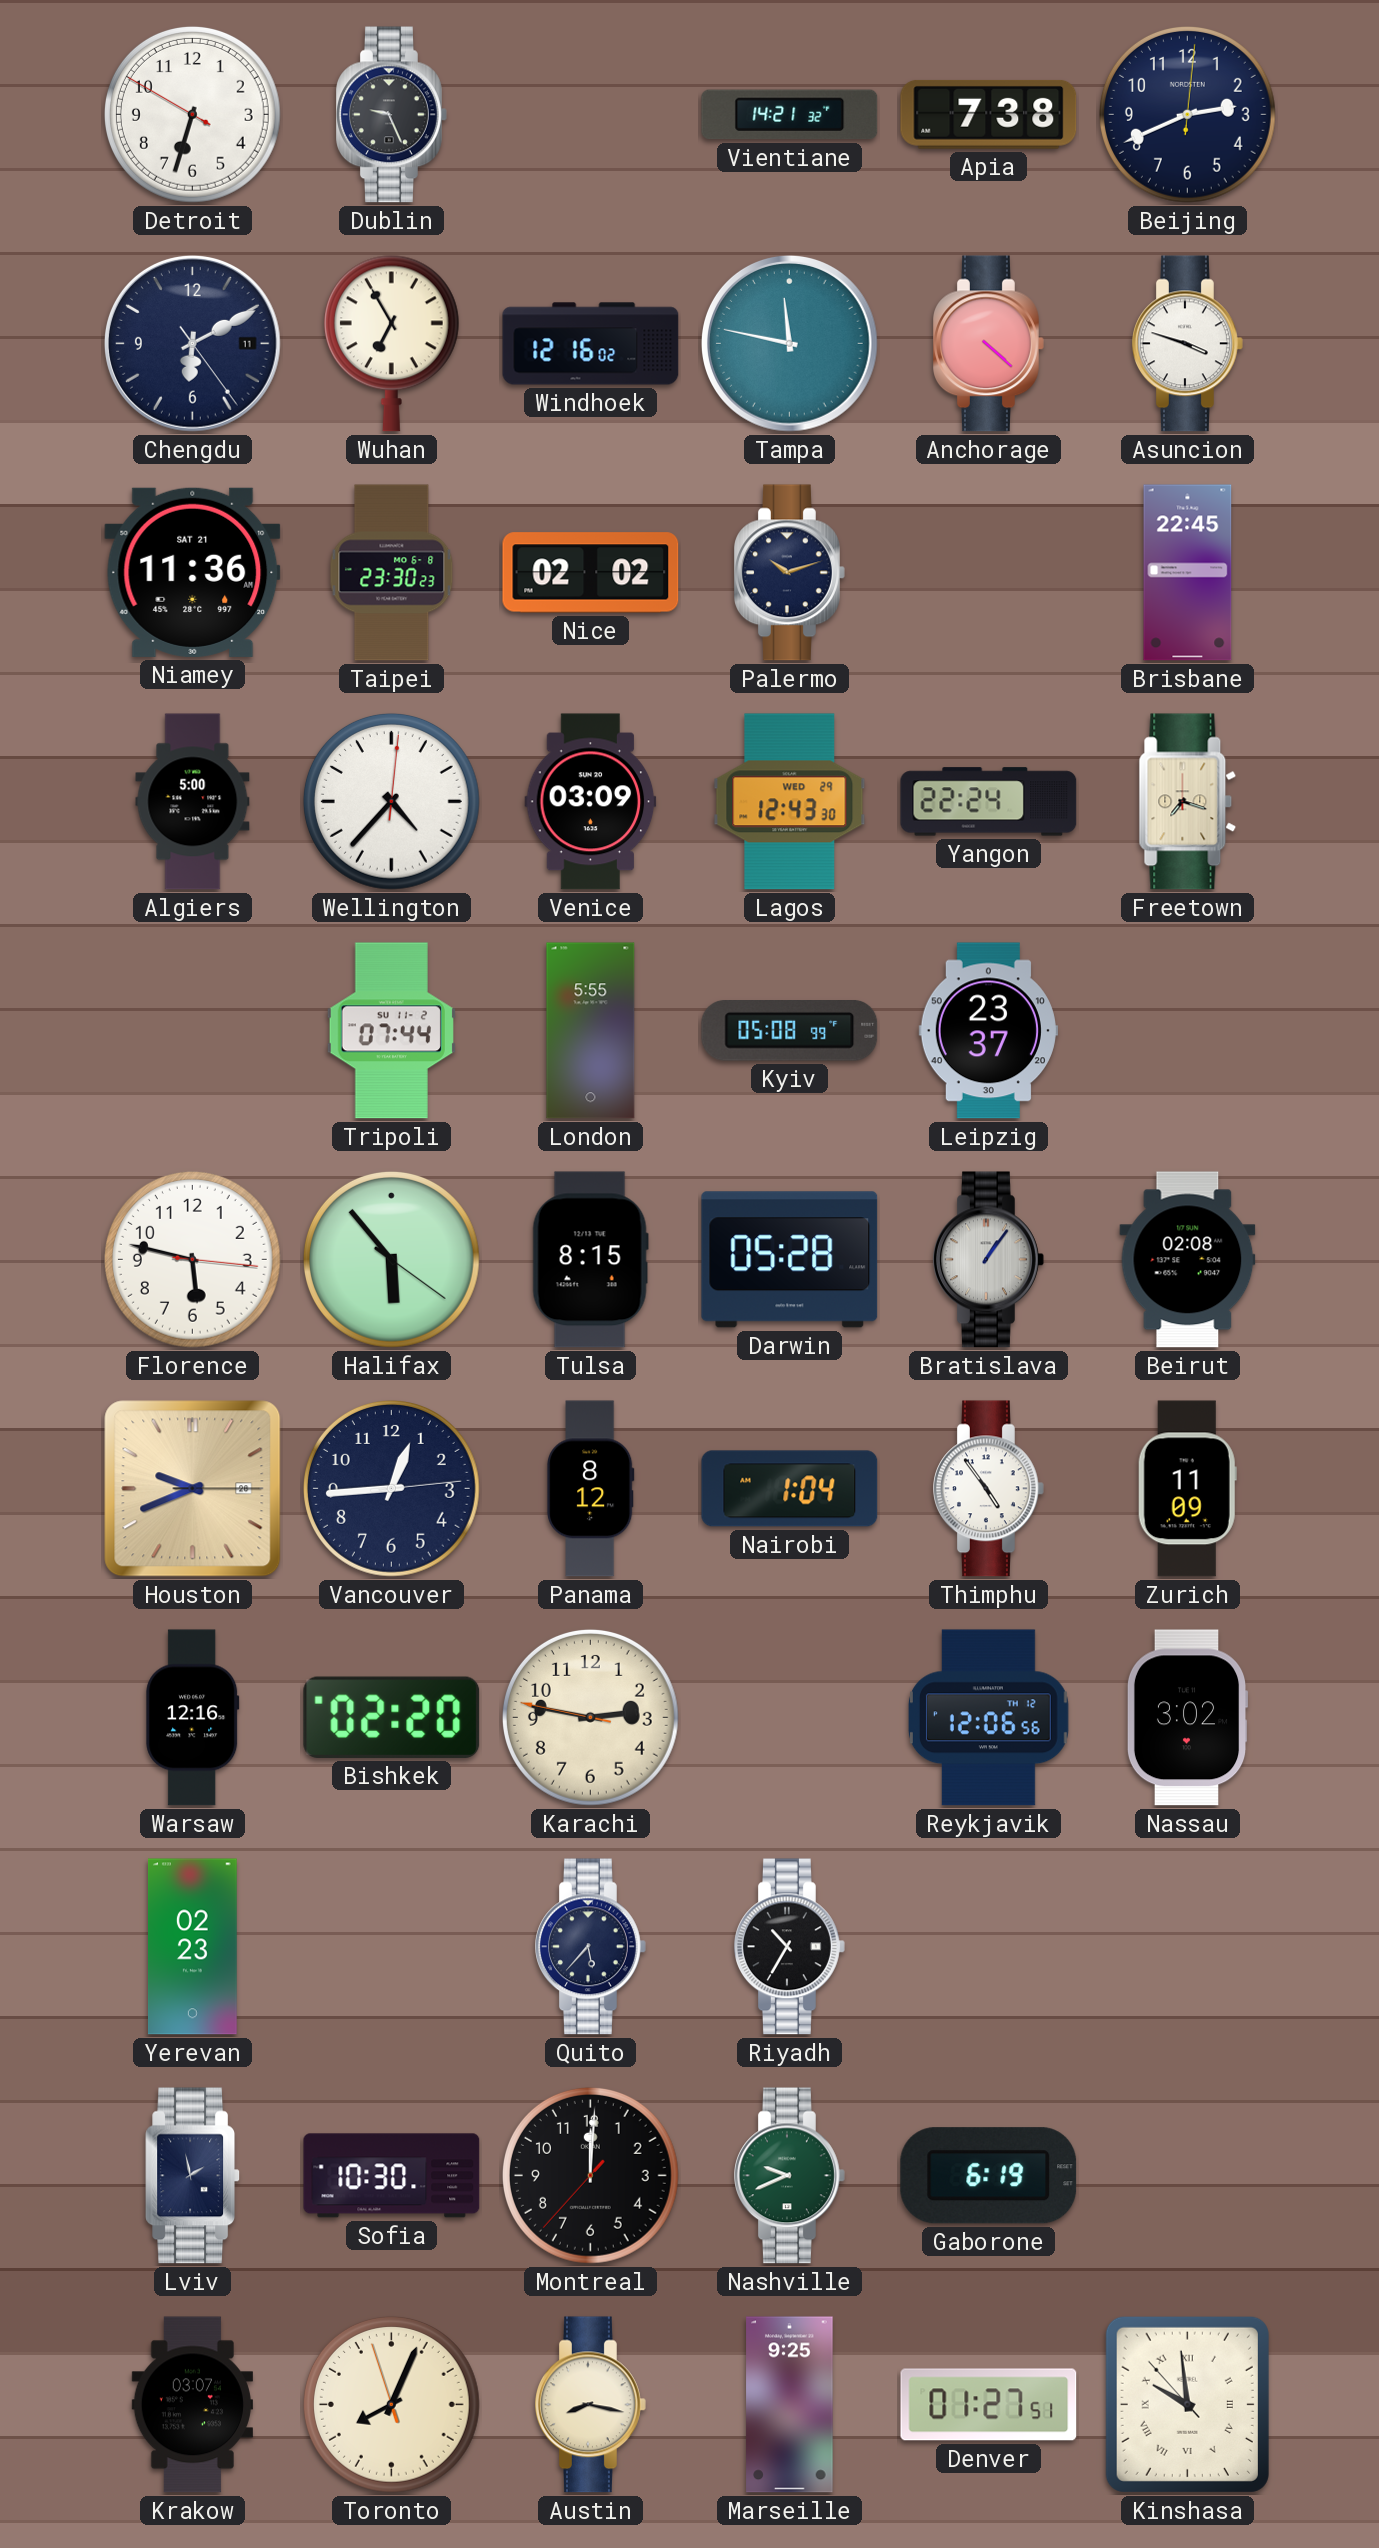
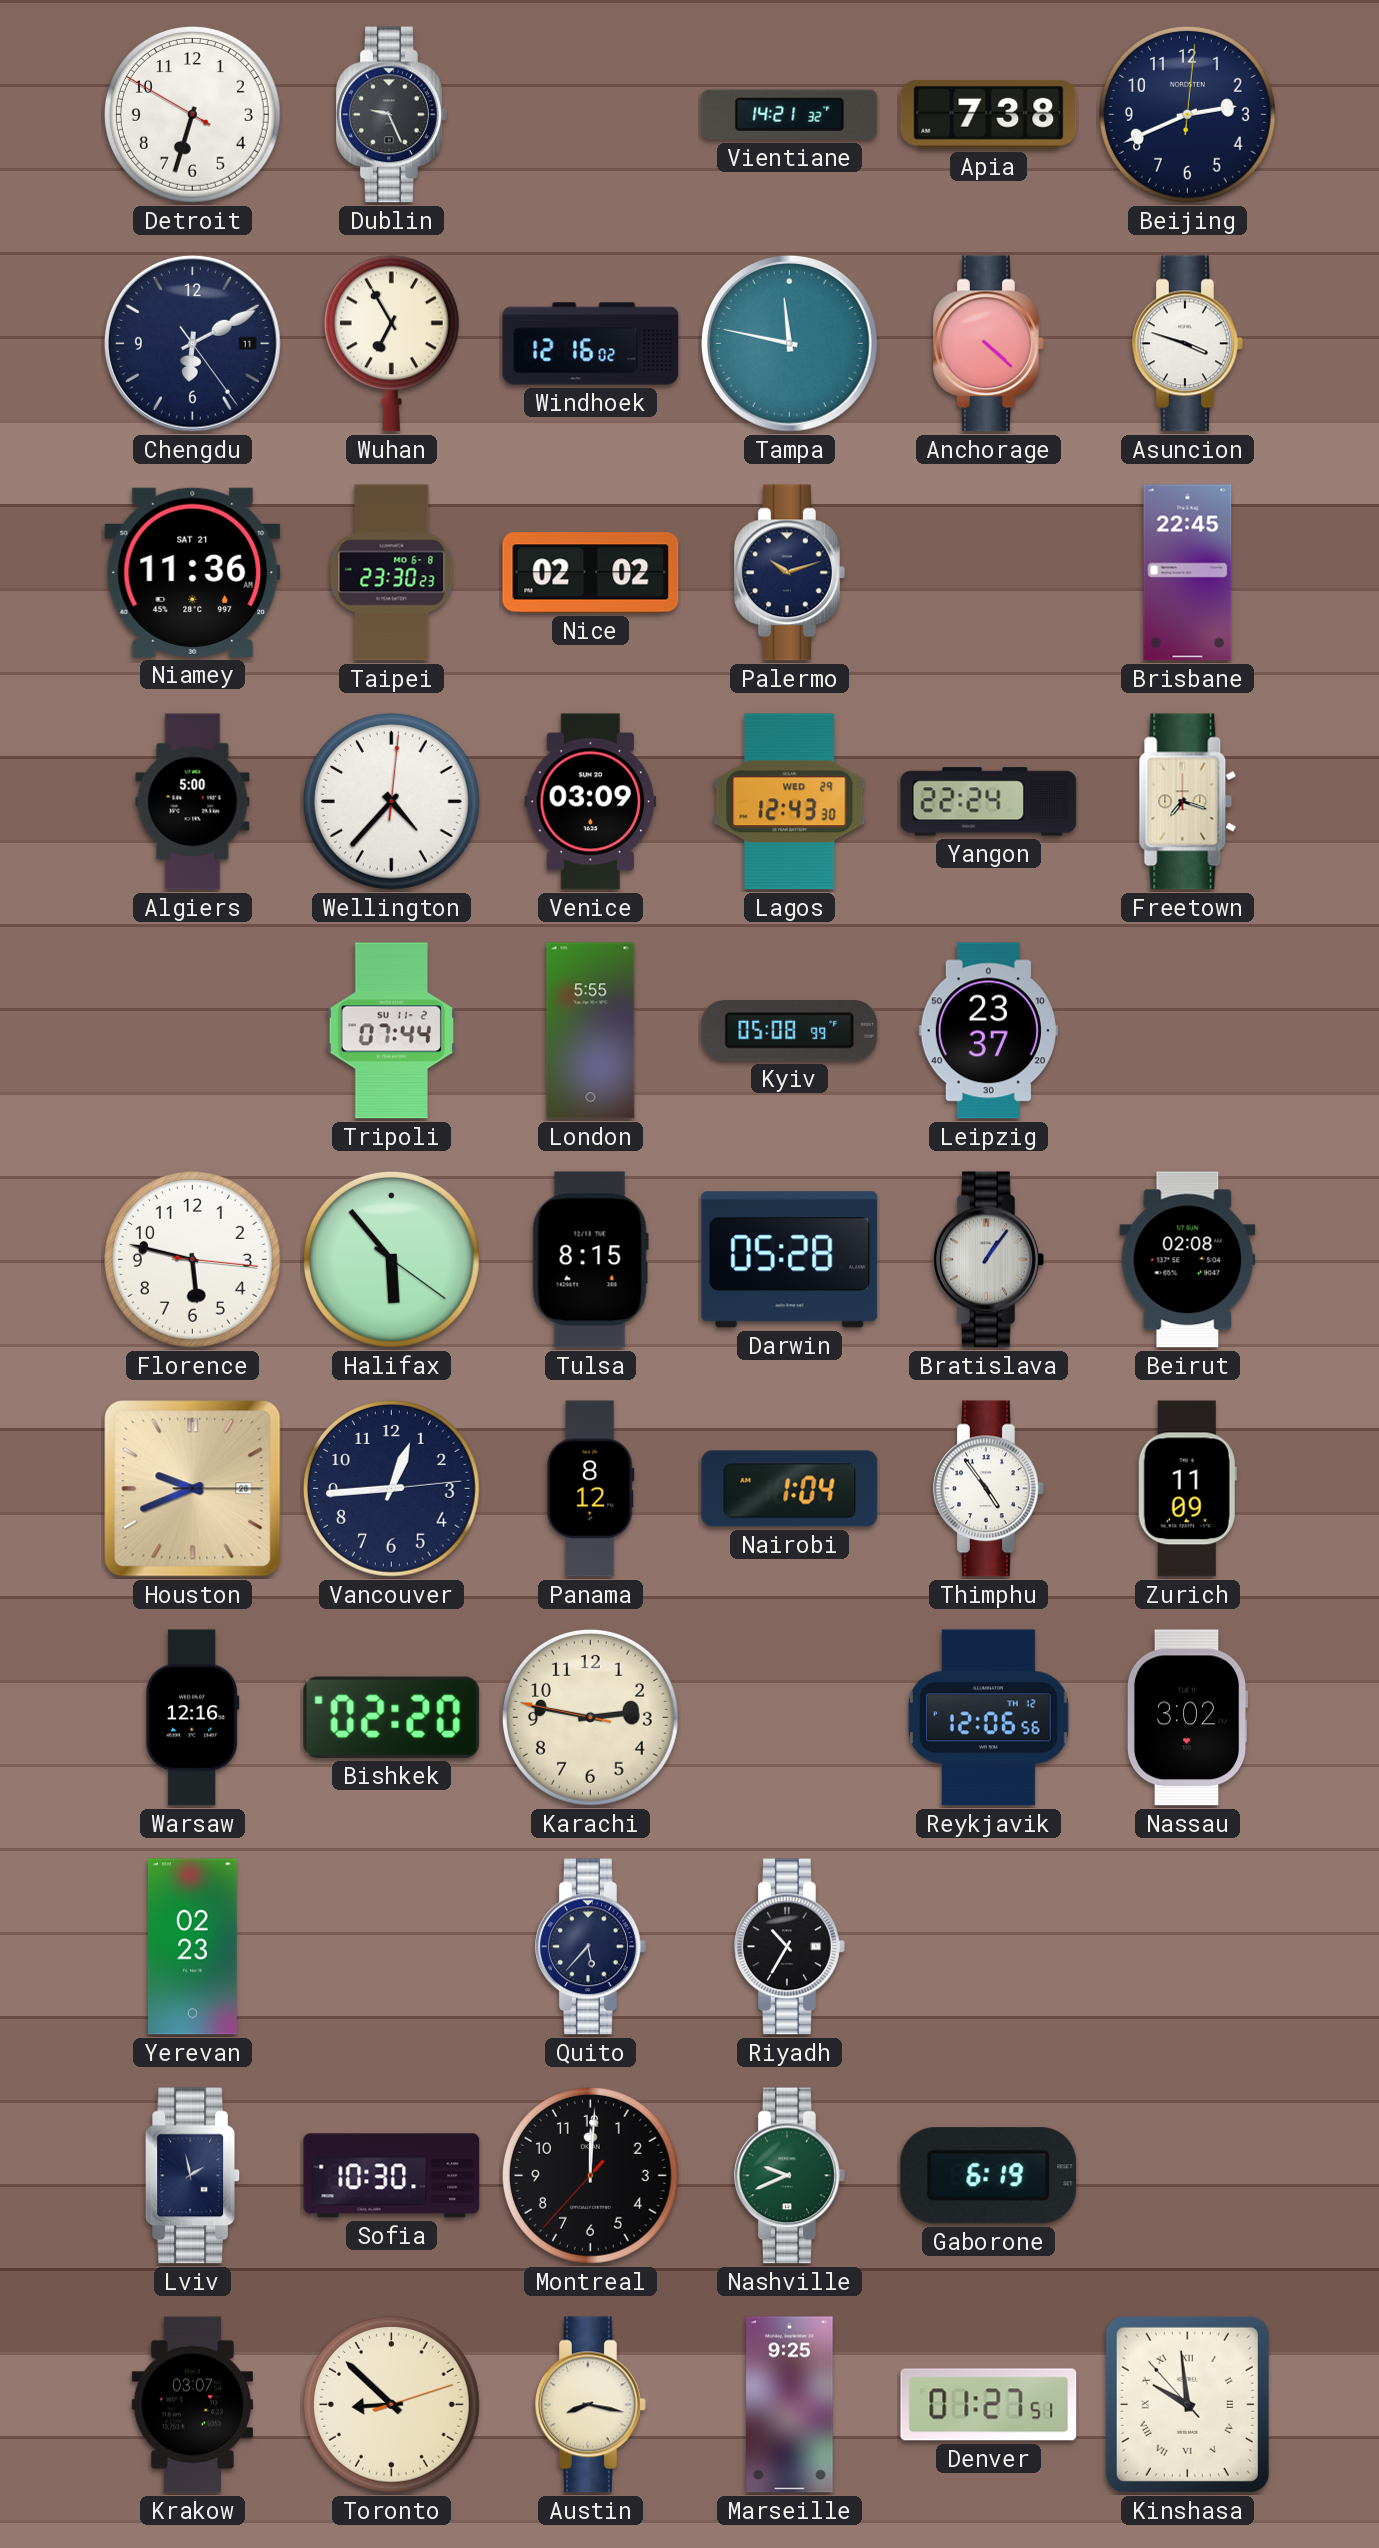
Toronto: 8:03 -> 8:52 (391, 2404)
